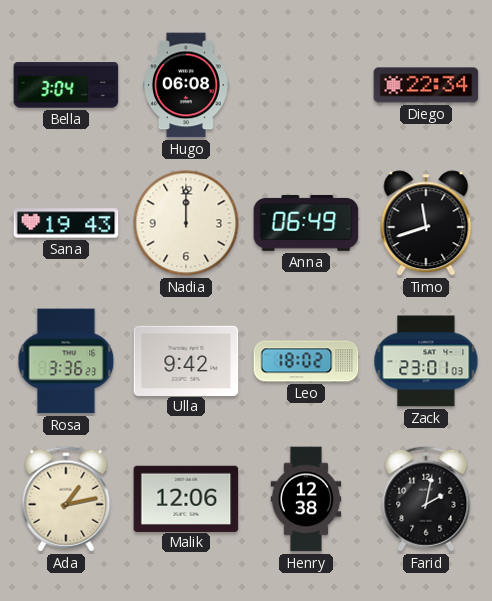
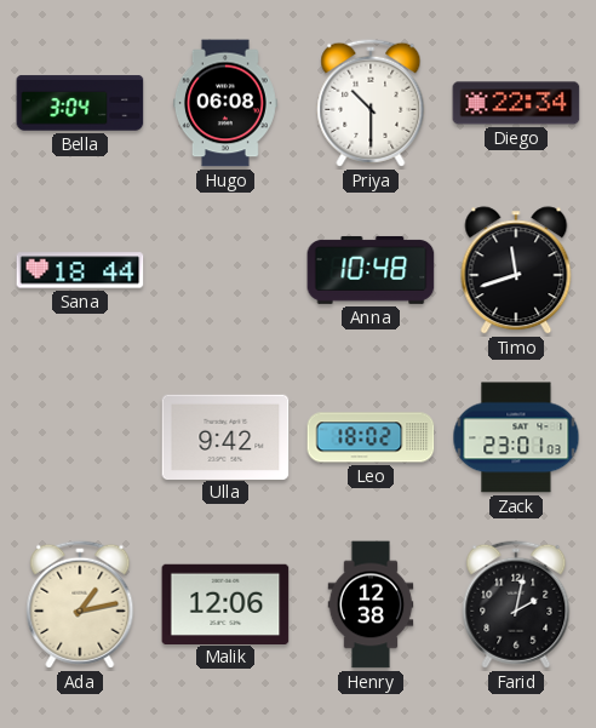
Priya: none -> 10:30 (371, 103)
Sana: 19:43 -> 18:44 (80, 270)
Nadia: 12:00 -> none (186, 223)
Anna: 06:49 -> 10:48 (371, 270)
Rosa: 3:36 -> none (66, 361)
